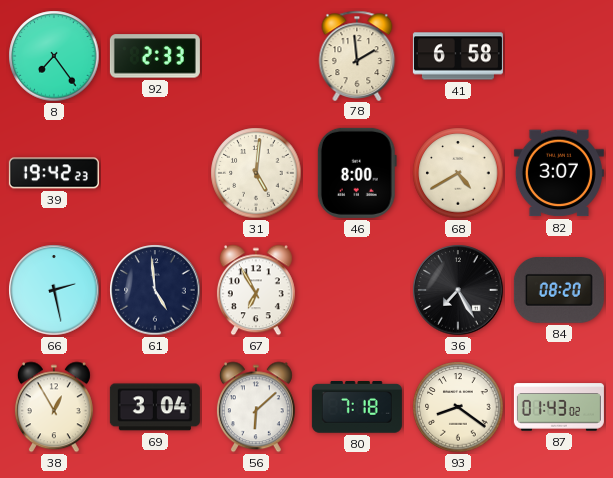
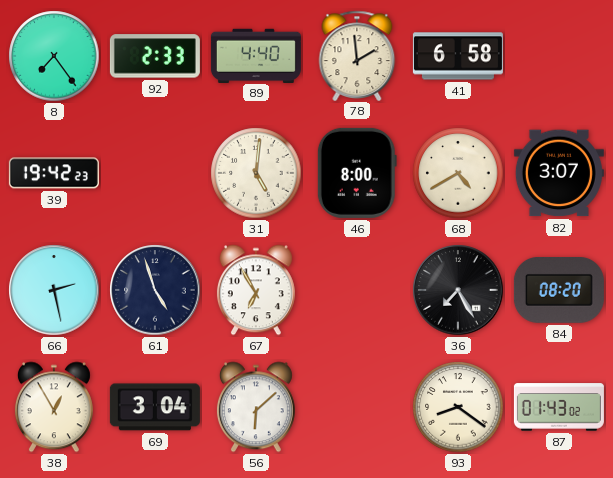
89: none -> 4:40 (256, 55)
61: 4:59 -> 4:57 (155, 290)
80: 7:18 -> none (357, 408)
